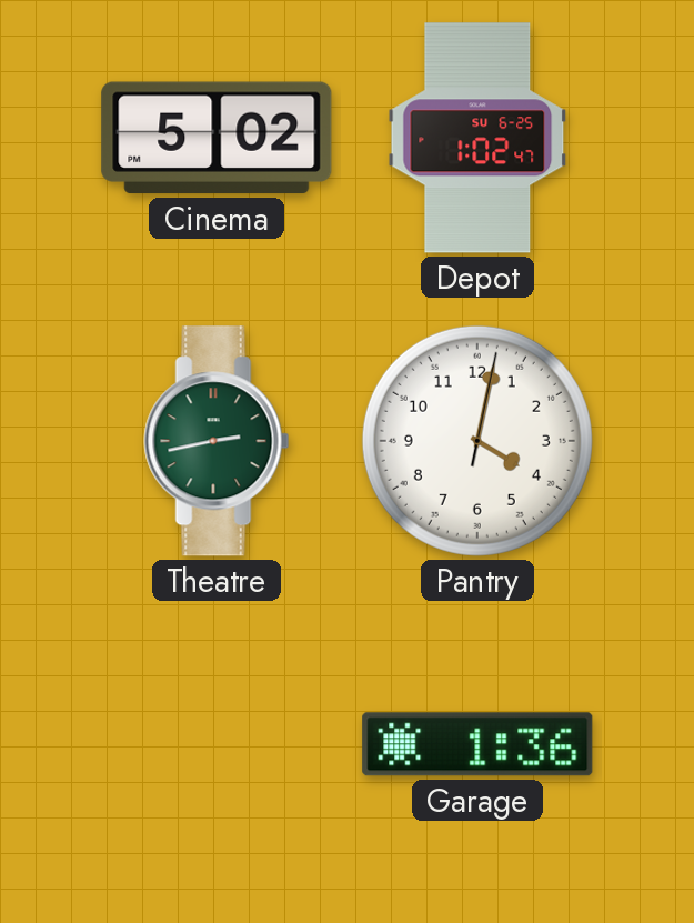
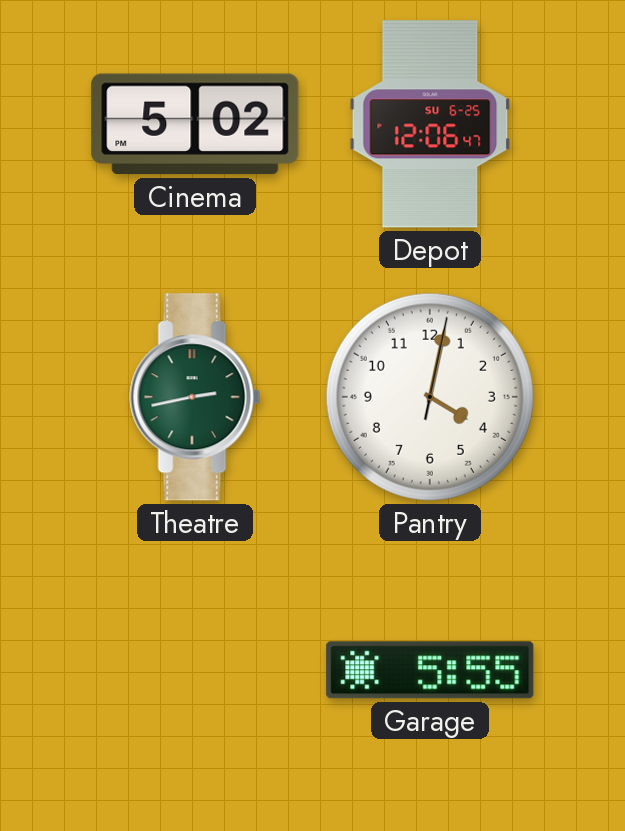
Depot: 1:02 -> 12:06 (430, 124)
Garage: 1:36 -> 5:55 (430, 670)
